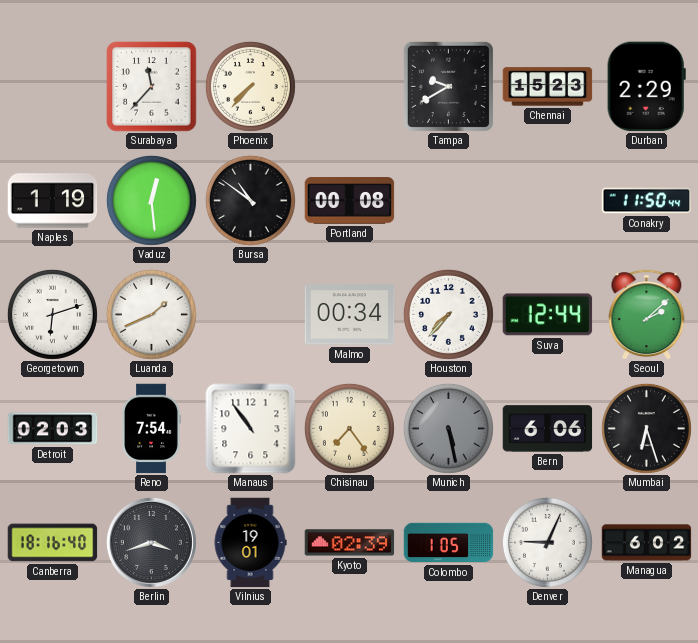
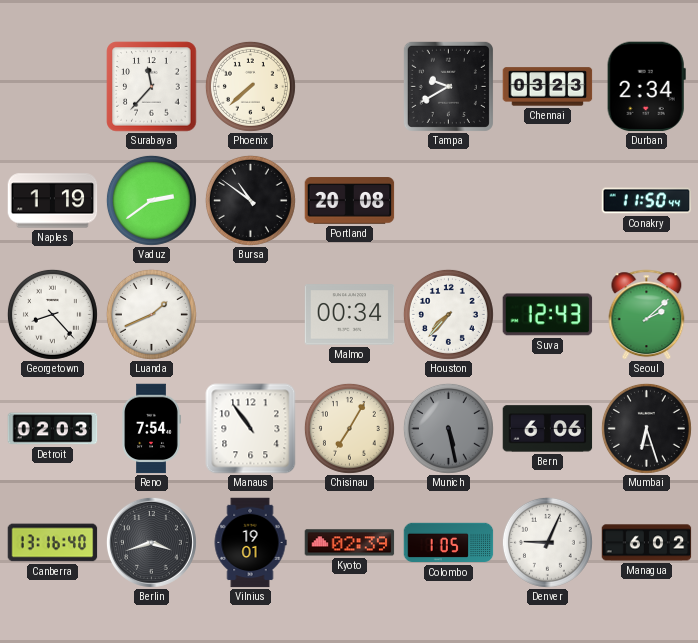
Phoenix: 7:37 -> 7:38 (250, 86)
Chennai: 15:23 -> 03:23 (548, 87)
Durban: 2:29 -> 2:34 (646, 87)
Vaduz: 12:29 -> 2:39 (151, 200)
Portland: 00:08 -> 20:08 (350, 201)
Georgetown: 6:12 -> 8:23 (52, 314)
Suva: 12:44 -> 12:43 (548, 315)
Chisinau: 7:24 -> 7:05 (349, 428)
Canberra: 18:16 -> 13:16 (53, 543)
